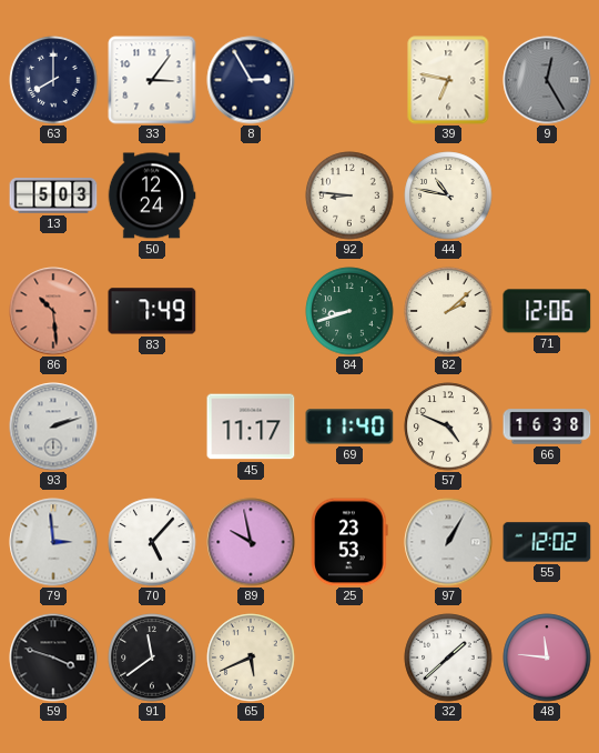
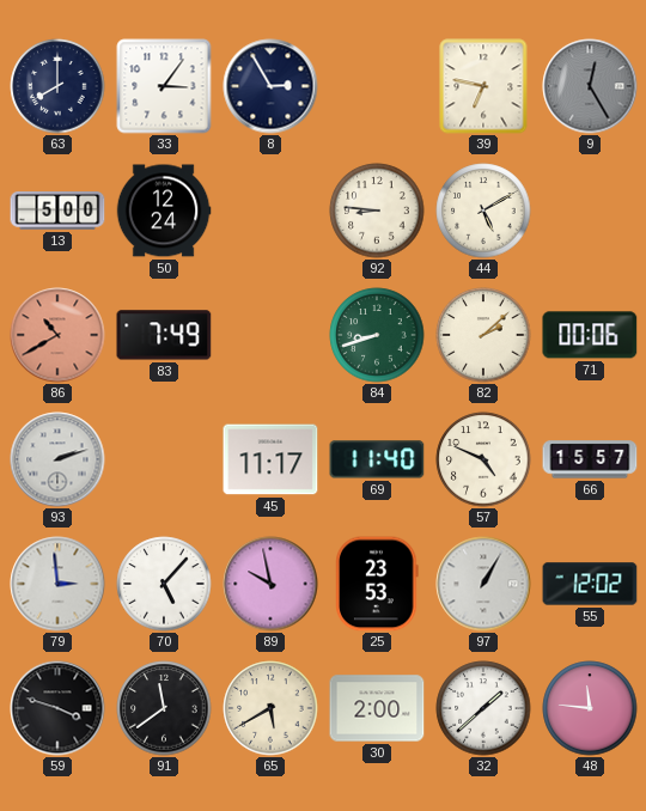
13: 5:03 -> 5:00 (57, 211)
44: 10:47 -> 5:10 (483, 211)
86: 10:29 -> 10:40 (57, 335)
71: 12:06 -> 00:06 (590, 335)
66: 16:38 -> 15:57 (590, 459)
65: 5:41 -> 5:40 (270, 708)
30: none -> 2:00 (377, 708)
